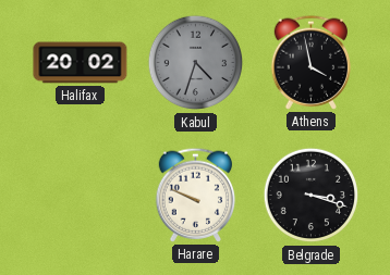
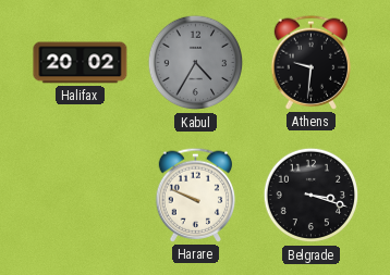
Kabul: 4:33 -> 4:35 (196, 63)
Athens: 3:58 -> 9:31 (312, 62)
